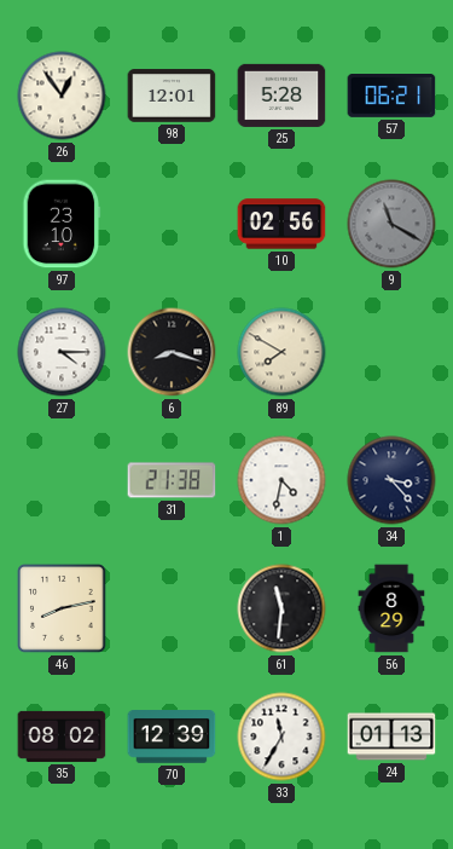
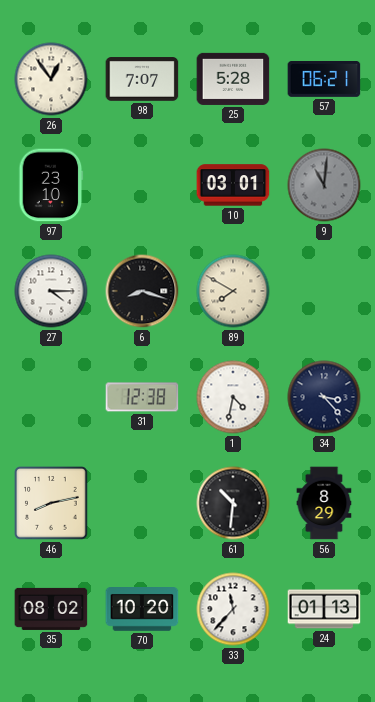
98: 12:01 -> 7:07 (142, 79)
10: 02:56 -> 03:01 (233, 185)
9: 11:20 -> 11:01 (324, 185)
31: 21:38 -> 12:38 (142, 397)
61: 11:31 -> 10:31 (233, 503)
70: 12:39 -> 10:20 (142, 610)
33: 11:35 -> 11:37 (233, 609)
